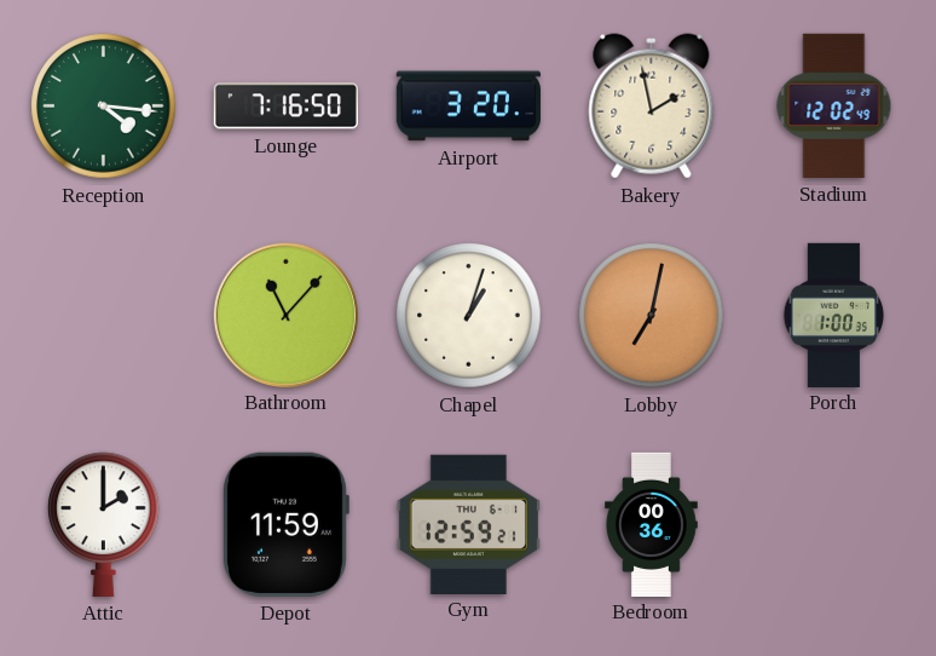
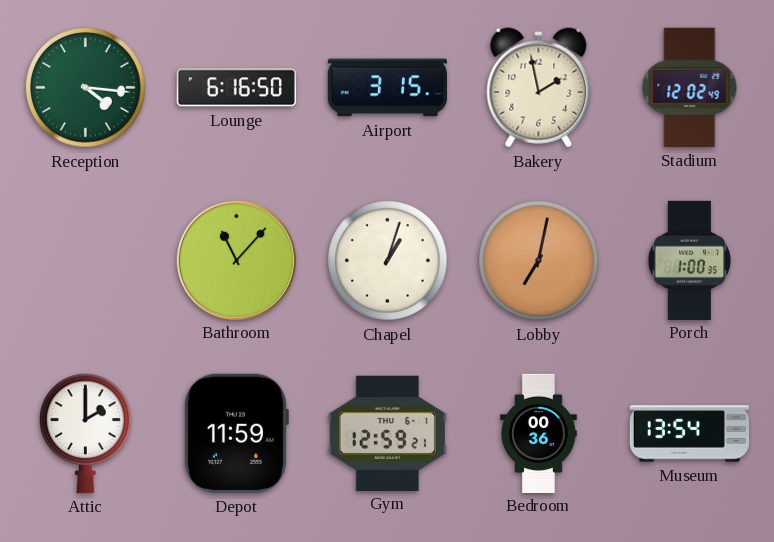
Lounge: 7:16 -> 6:16 (236, 88)
Airport: 3:20 -> 3:15 (387, 88)
Museum: none -> 13:54 (689, 434)
